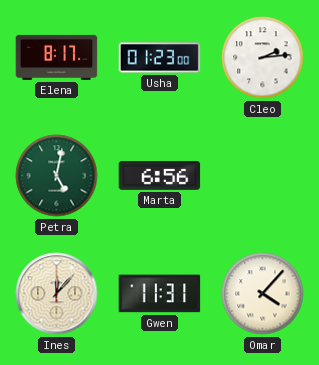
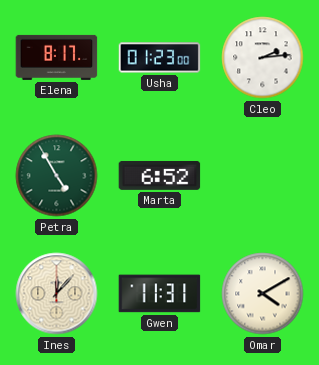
Petra: 5:02 -> 4:55 (57, 176)
Marta: 6:56 -> 6:52 (160, 175)
Omar: 4:07 -> 4:10 (263, 294)
